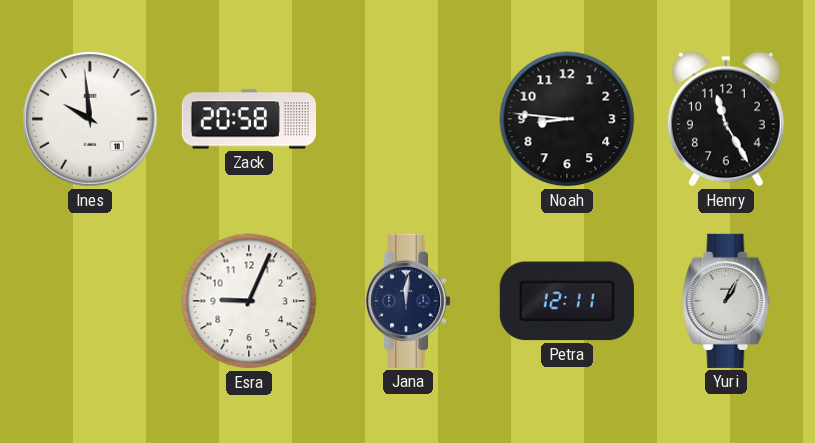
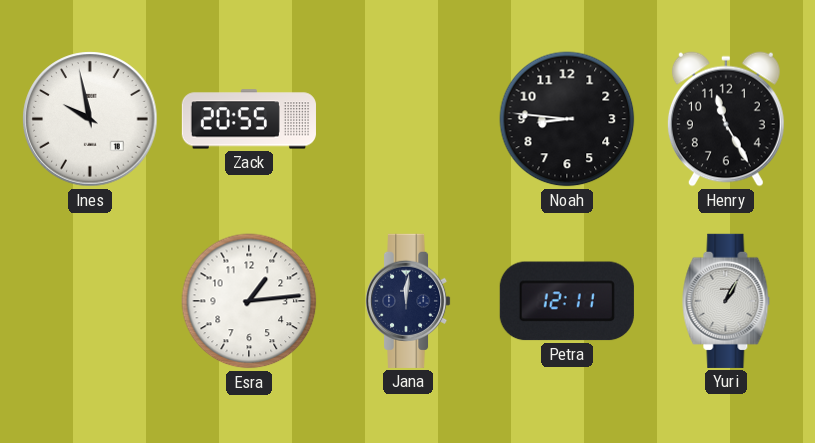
Ines: 9:59 -> 9:58 (90, 119)
Zack: 20:58 -> 20:55 (249, 119)
Esra: 9:04 -> 1:14 (249, 301)
